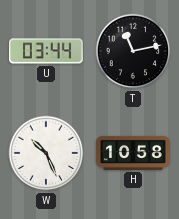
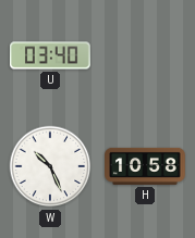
U: 03:44 -> 03:40 (50, 55)
T: 11:13 -> none (133, 51)
